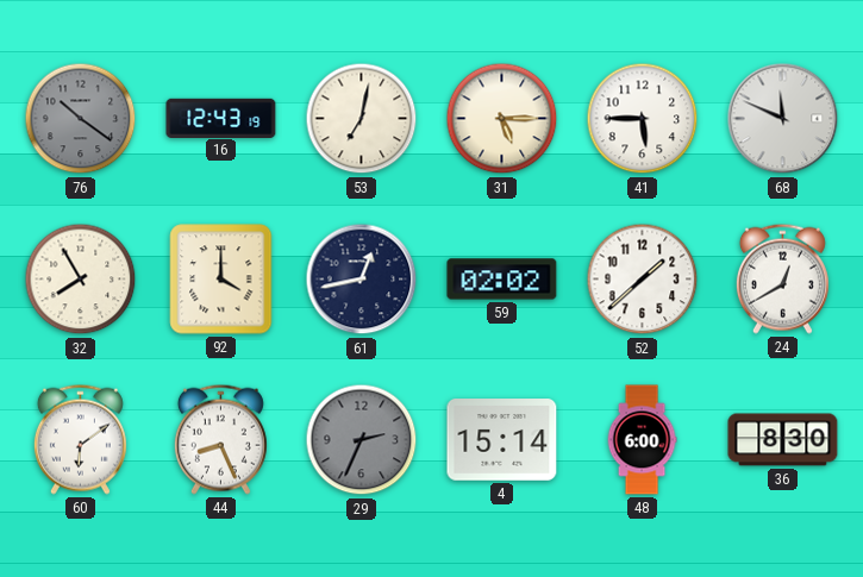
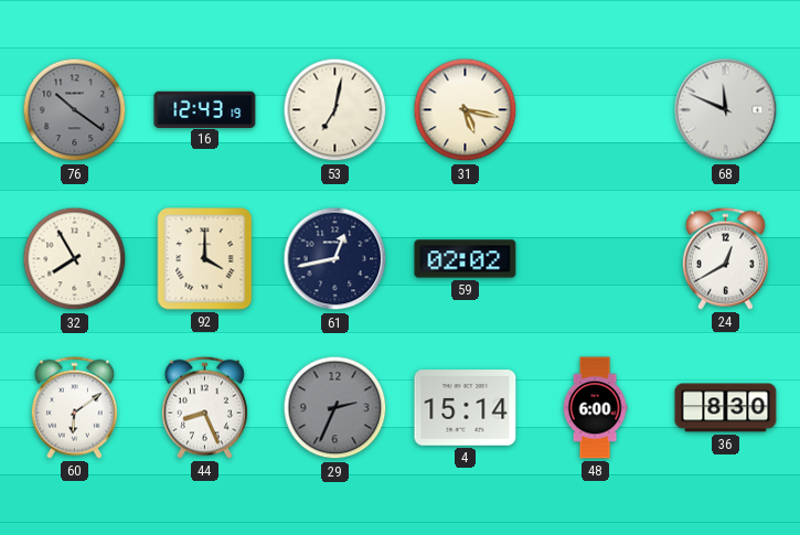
31: 5:15 -> 5:17 (466, 110)
41: 5:45 -> none (643, 119)
52: 1:38 -> none (643, 280)
